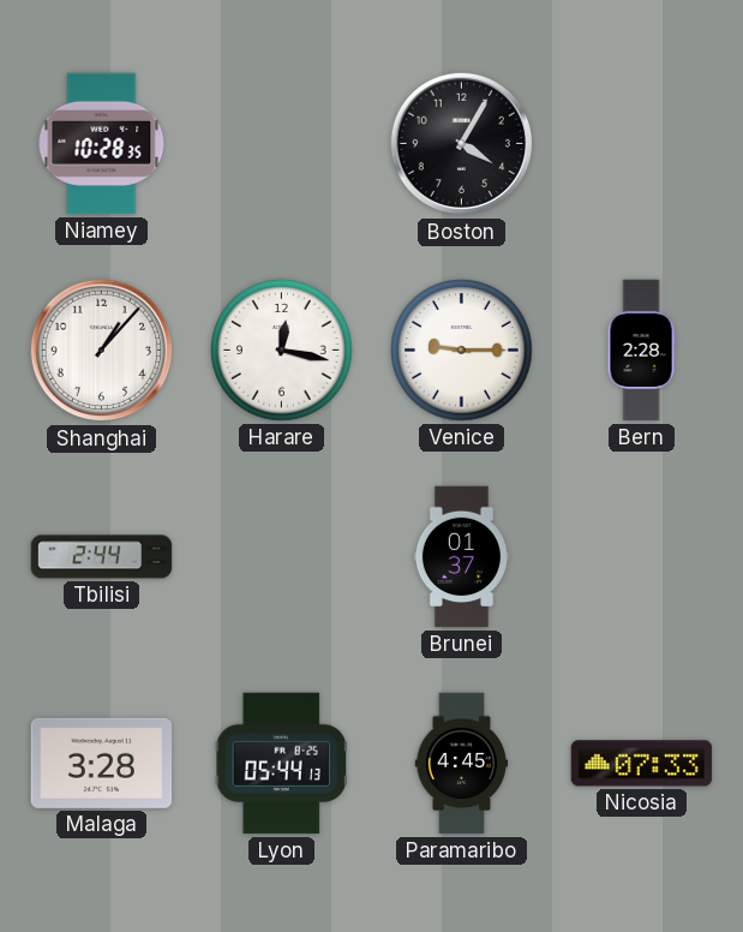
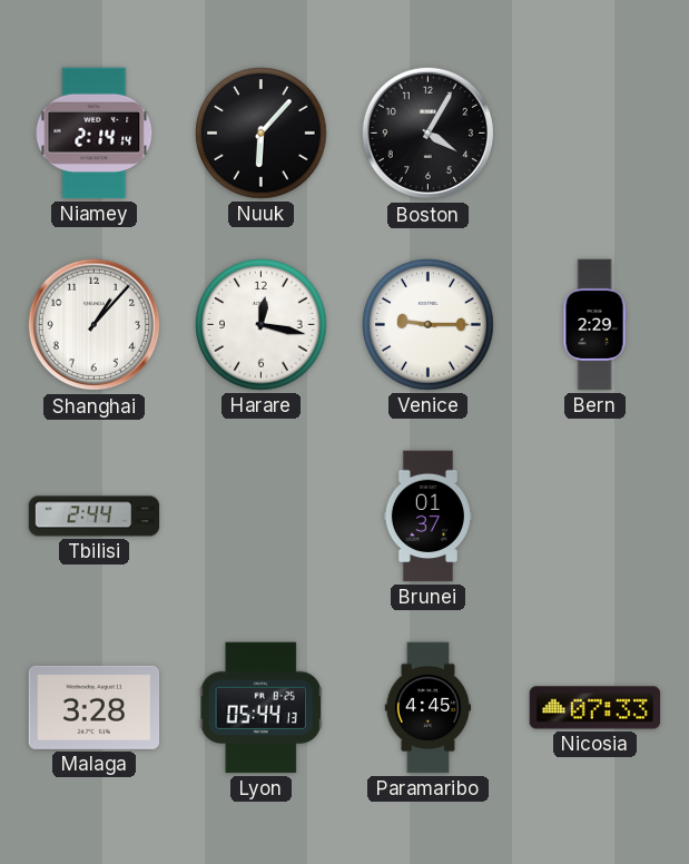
Niamey: 10:28 -> 2:14 (95, 134)
Nuuk: none -> 6:07 (262, 134)
Bern: 2:28 -> 2:29 (594, 325)
